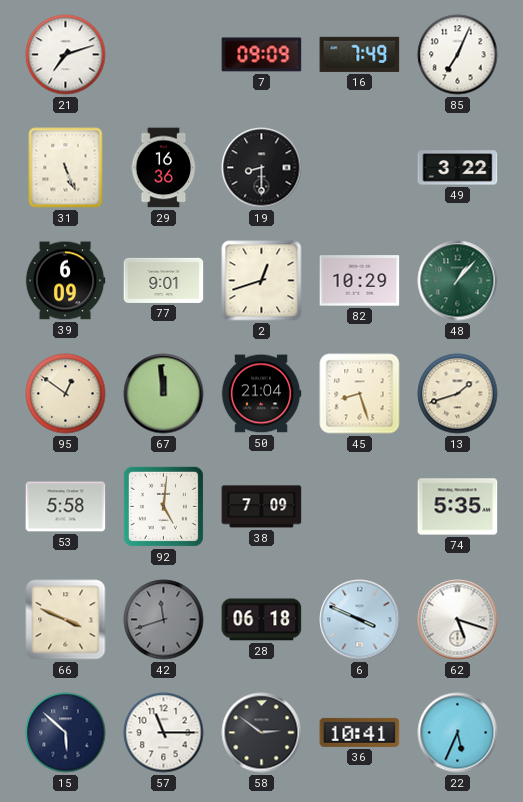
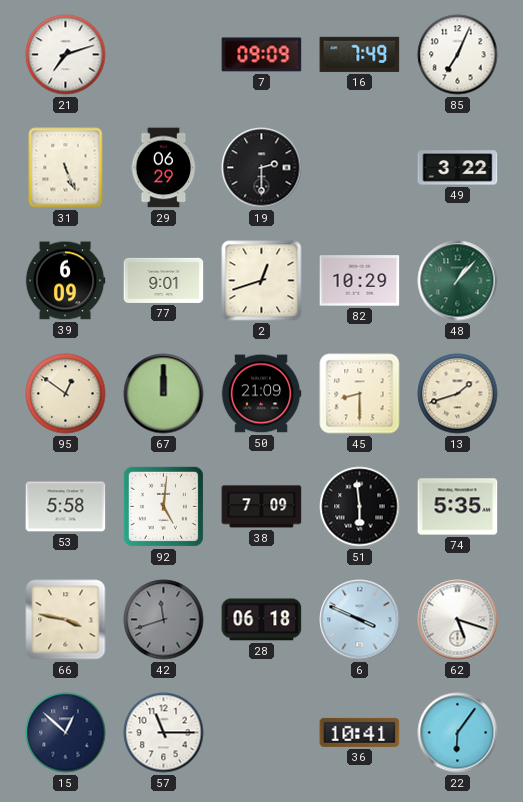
29: 16:36 -> 06:29 (164, 168)
19: 8:30 -> 2:30 (262, 168)
67: 11:59 -> 12:00 (164, 394)
50: 21:04 -> 21:09 (261, 394)
45: 8:27 -> 8:30 (360, 394)
51: none -> 5:59 (360, 507)
66: 3:49 -> 3:47 (66, 620)
15: 5:52 -> 12:52 (66, 733)
58: 2:51 -> none (262, 733)
22: 5:34 -> 6:06 (458, 733)
